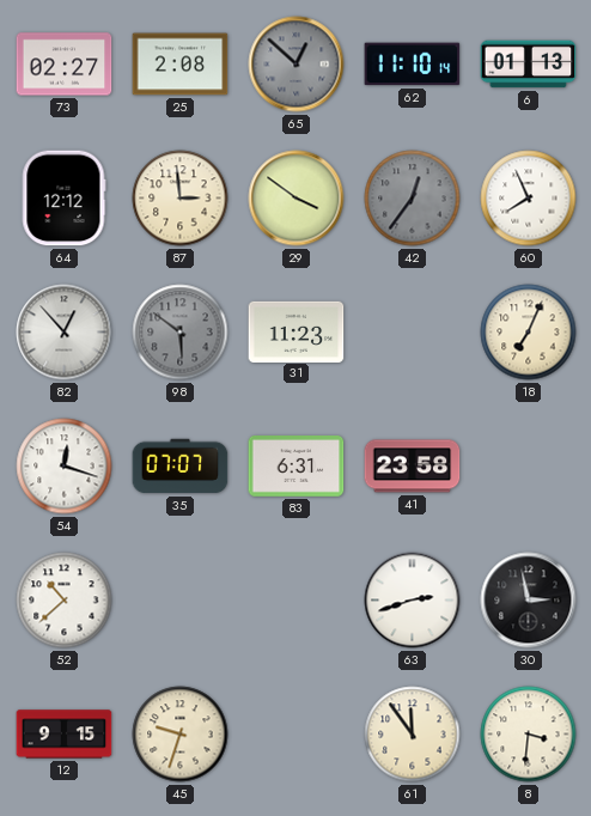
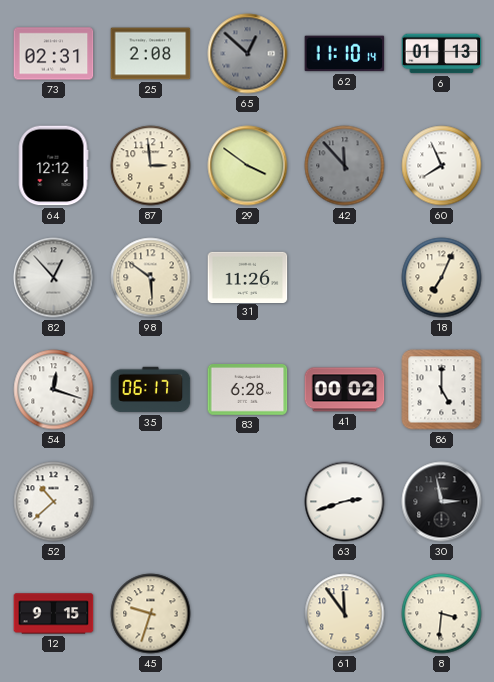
73: 02:27 -> 02:31 (54, 54)
42: 12:36 -> 11:53 (345, 166)
98 dial: grey -> cream (151, 278)
31: 11:23 -> 11:26 (248, 277)
35: 07:07 -> 06:17 (151, 390)
83: 6:31 -> 6:28 (248, 390)
41: 23:58 -> 00:02 (345, 390)
86: none -> 5:00 (442, 390)
